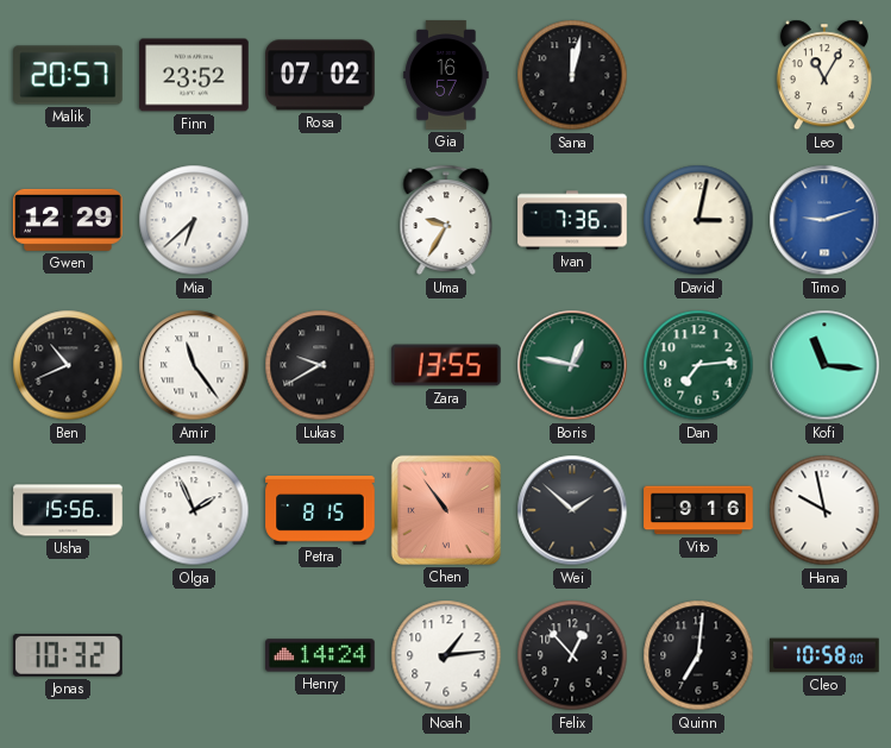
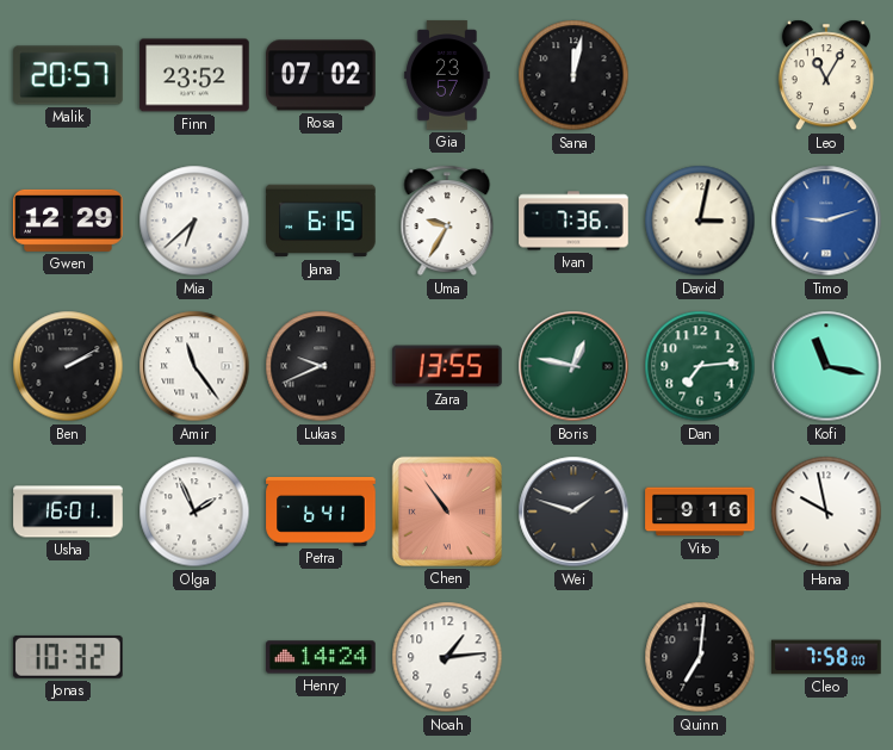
Gia: 16:57 -> 23:57 (447, 75)
Jana: none -> 6:15 (321, 221)
Ben: 10:41 -> 2:10 (68, 366)
Lukas: 9:40 -> 9:41 (321, 366)
Kofi: 11:16 -> 11:17 (826, 366)
Usha: 15:56 -> 16:01 (68, 512)
Petra: 8:15 -> 6:41 (321, 513)
Wei: 1:52 -> 1:48 (573, 512)
Felix: 12:53 -> none (572, 655)
Cleo: 10:58 -> 7:58 (826, 657)
